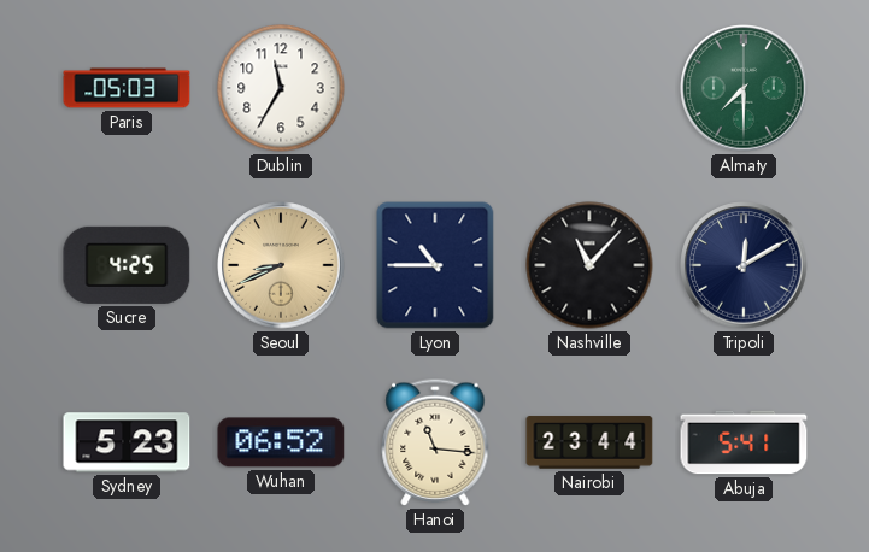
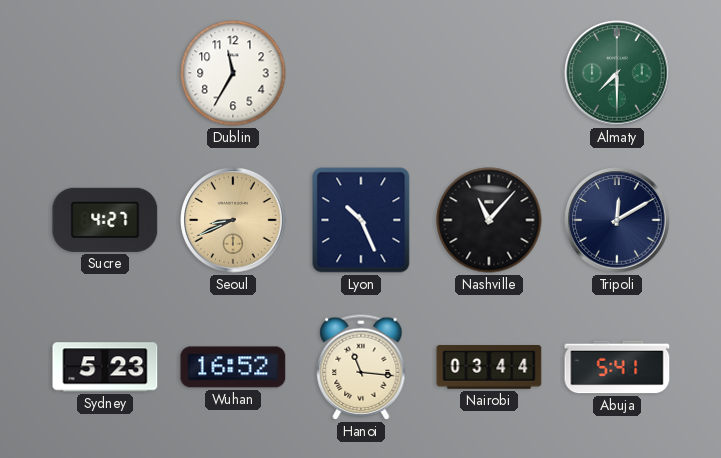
Paris: 05:03 -> none (127, 88)
Sucre: 4:25 -> 4:27 (105, 220)
Lyon: 10:45 -> 10:26 (361, 220)
Wuhan: 06:52 -> 16:52 (233, 367)
Nairobi: 23:44 -> 03:44 (489, 367)
